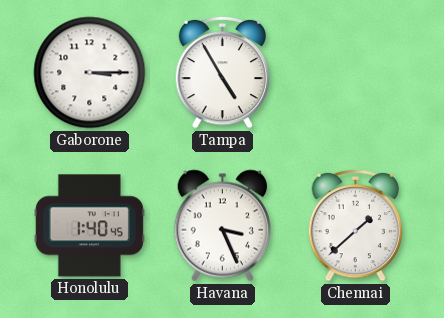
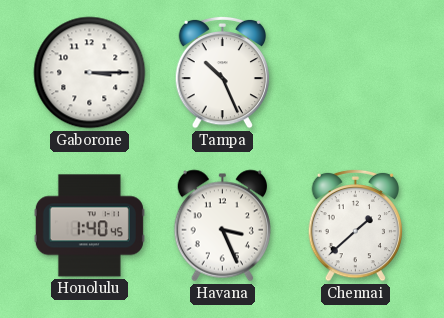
Tampa: 4:55 -> 10:26 (222, 72)
